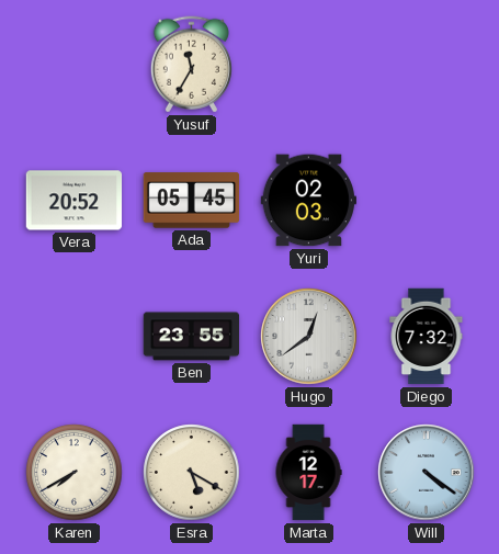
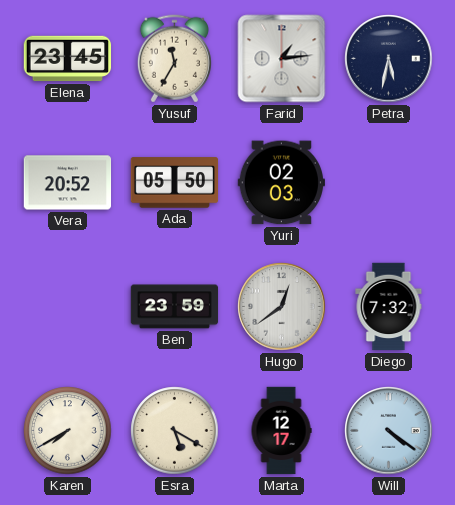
Elena: none -> 23:45 (68, 59)
Farid: none -> 1:14 (282, 59)
Petra: none -> 5:32 (389, 59)
Ada: 05:45 -> 05:50 (175, 183)
Ben: 23:55 -> 23:59 (175, 307)
